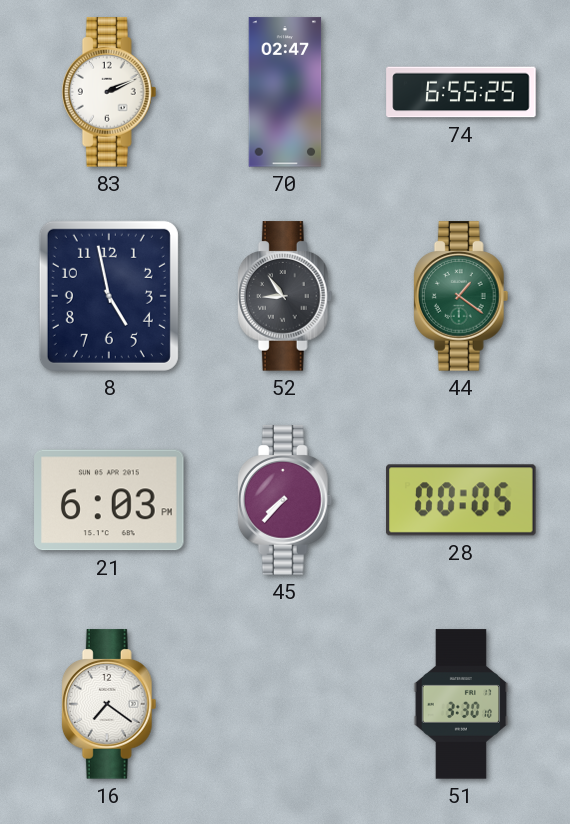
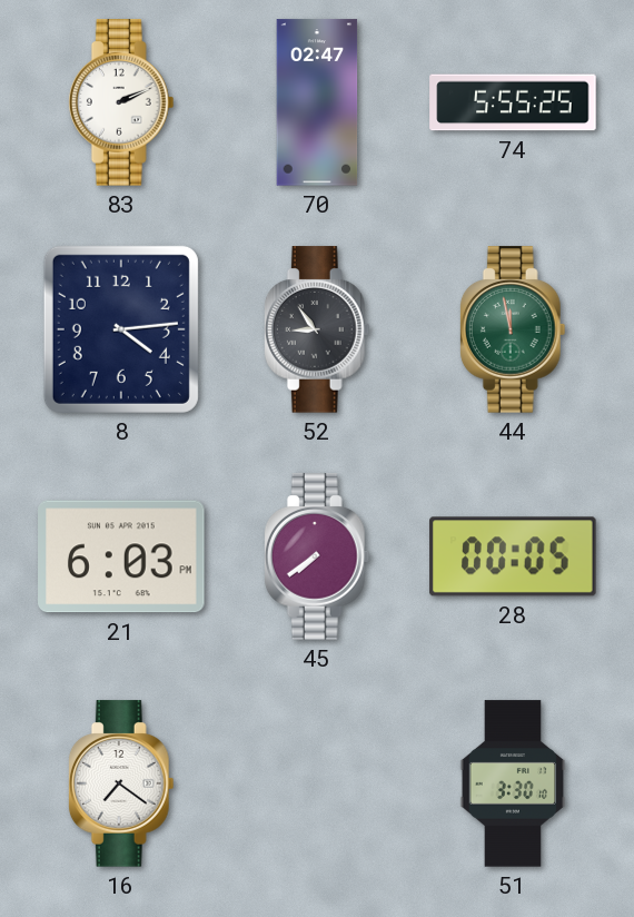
74: 6:55 -> 5:55 (513, 102)
8: 4:58 -> 4:14 (121, 329)
44: 1:21 -> 11:58 (513, 329)
45: 7:37 -> 7:39 (317, 556)
